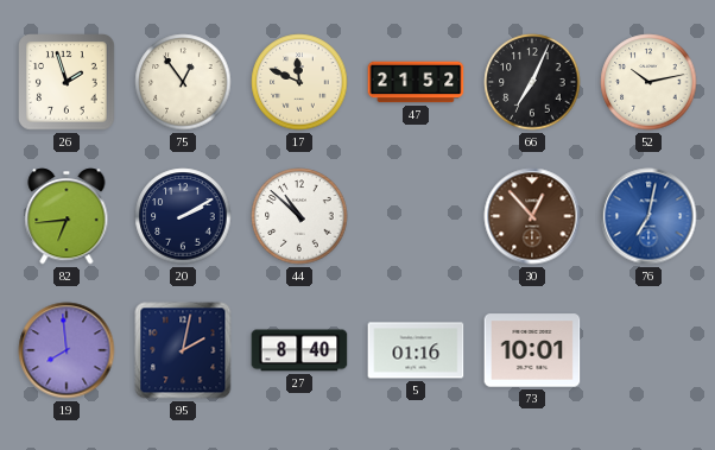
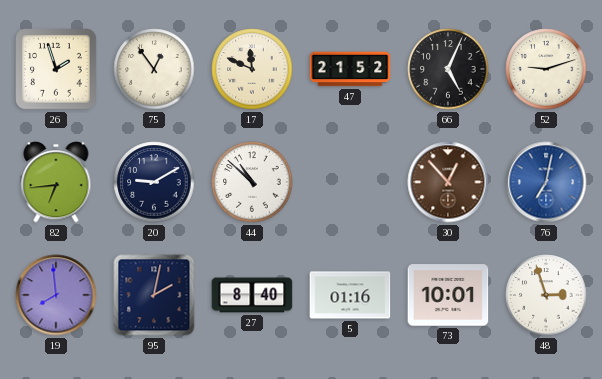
66: 7:04 -> 5:04 (448, 69)
52: 10:13 -> 9:12 (546, 69)
20: 2:10 -> 9:10 (154, 182)
48: none -> 2:57 (546, 295)
